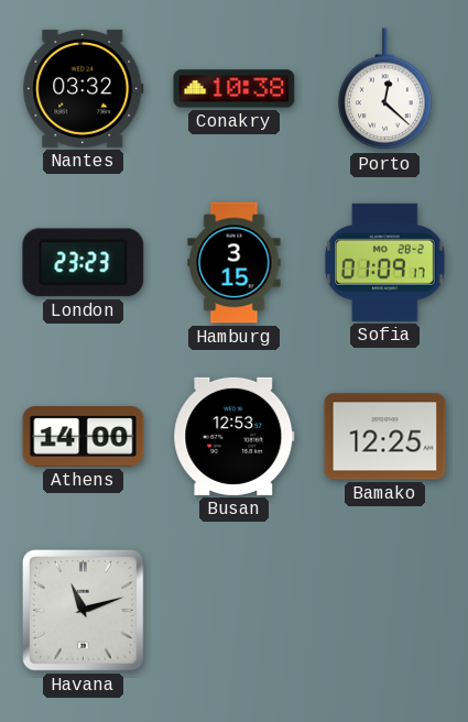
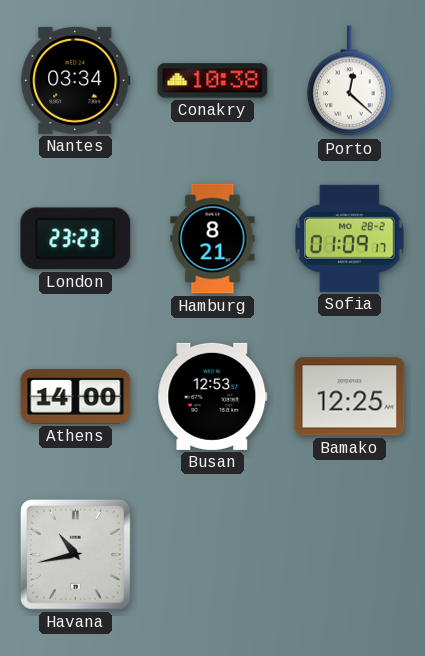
Nantes: 03:32 -> 03:34 (76, 80)
Hamburg: 3:15 -> 8:21 (213, 239)
Havana: 11:12 -> 10:43 (75, 554)
